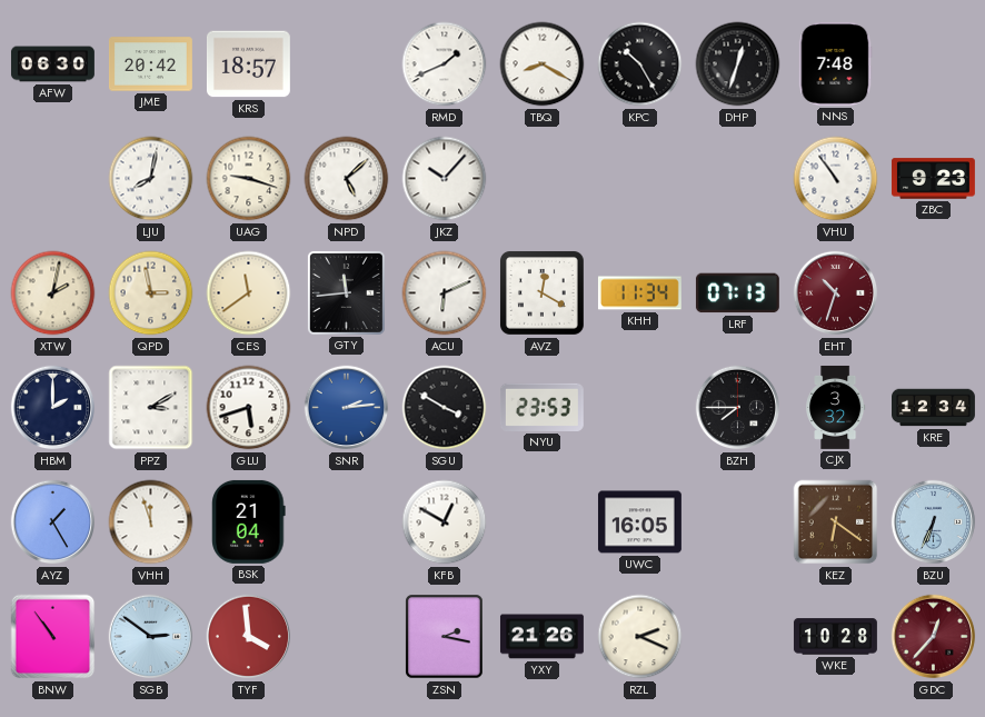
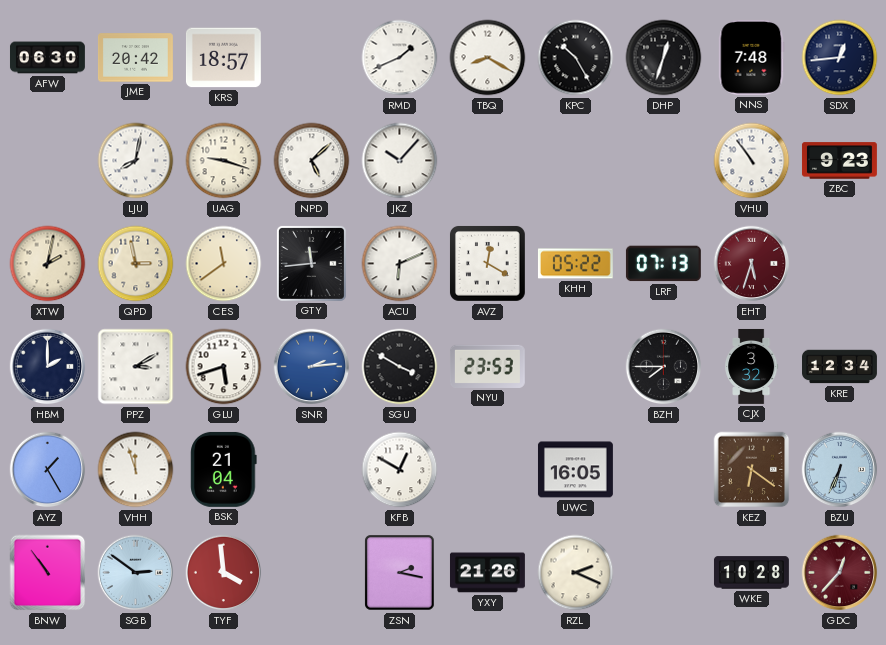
SDX: none -> 12:44 (840, 58)
KHH: 11:34 -> 05:22 (575, 264)
EHT: 10:33 -> 5:33 (752, 264)
